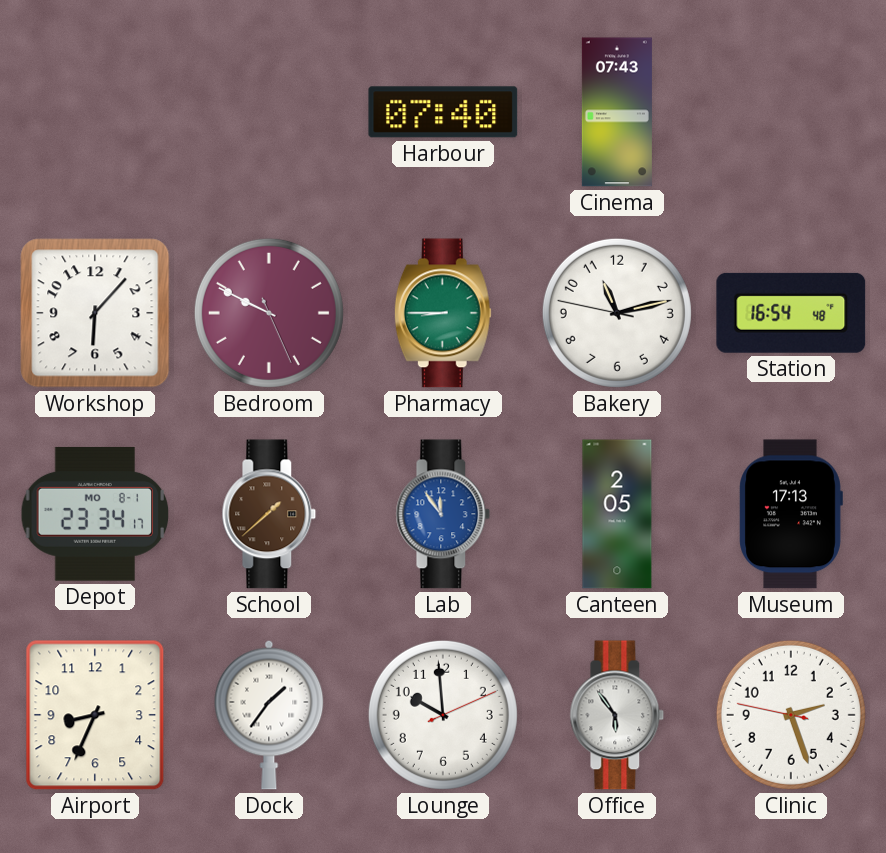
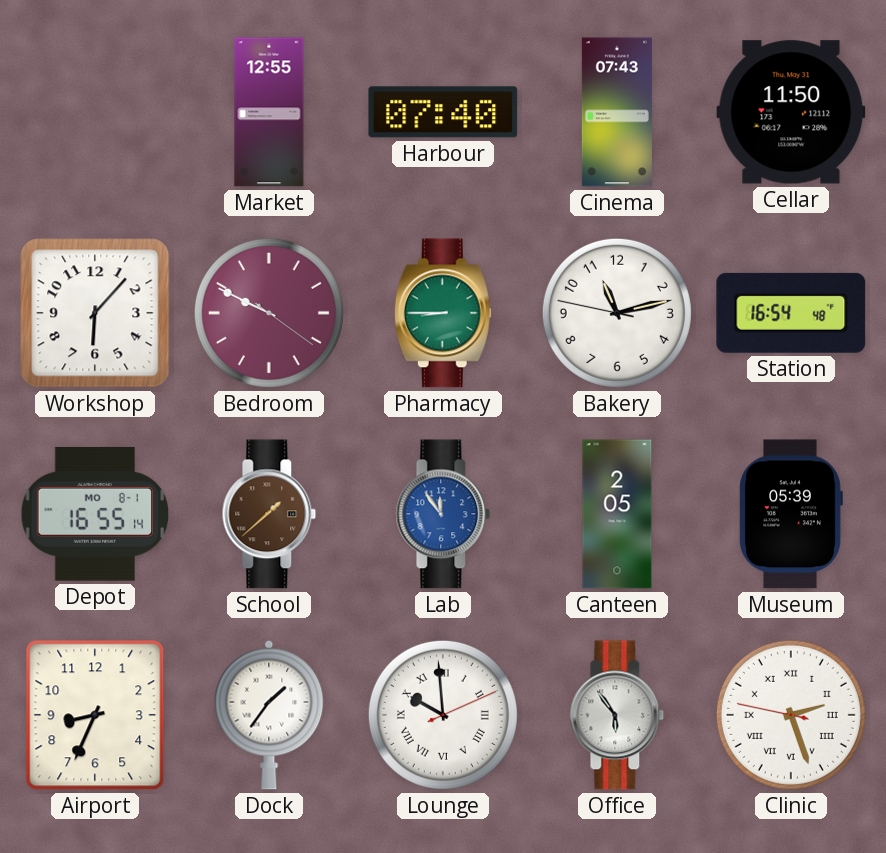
Market: none -> 12:55 (269, 112)
Cellar: none -> 11:50 (791, 112)
Bedroom: 9:49:26 -> 9:49:21 (269, 313)
Depot: 23:34 -> 16:55 (95, 514)
Museum: 17:13 -> 05:39 (791, 514)
Lounge numerals: Arabic -> Roman (443, 715)
Clinic numerals: Arabic -> Roman (791, 715)
